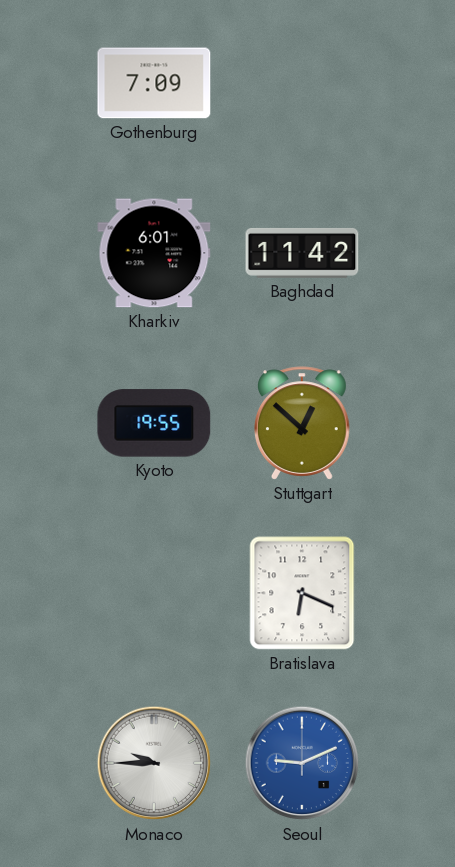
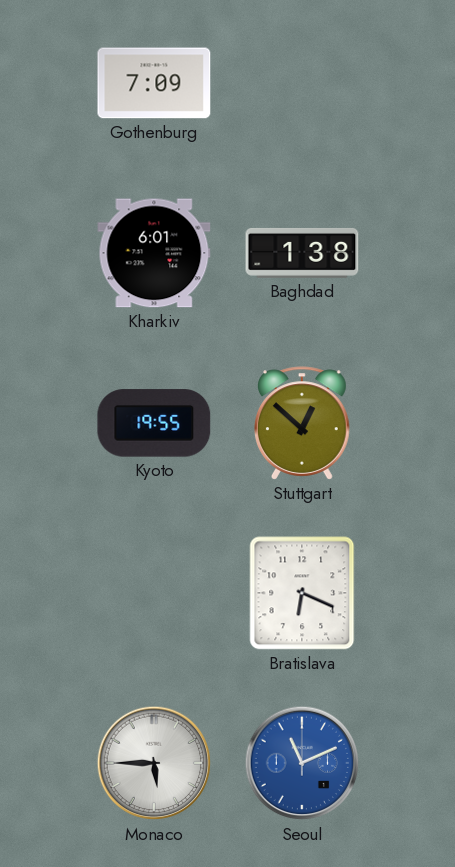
Baghdad: 11:42 -> 1:38 (302, 253)
Monaco: 9:45 -> 5:45 (154, 763)
Seoul: 9:11 -> 11:11 (302, 763)
